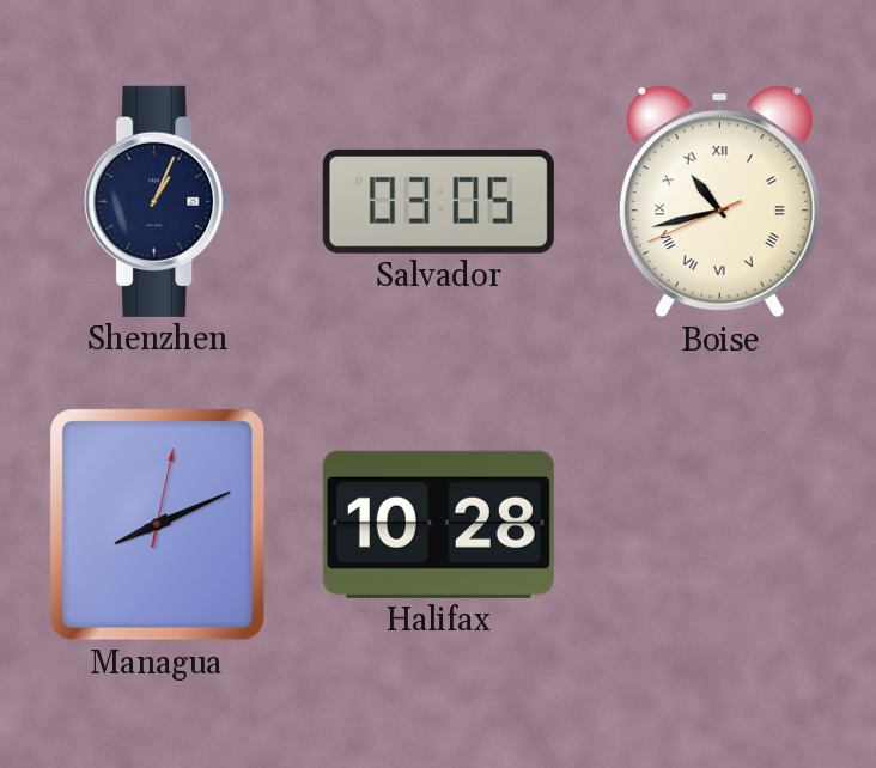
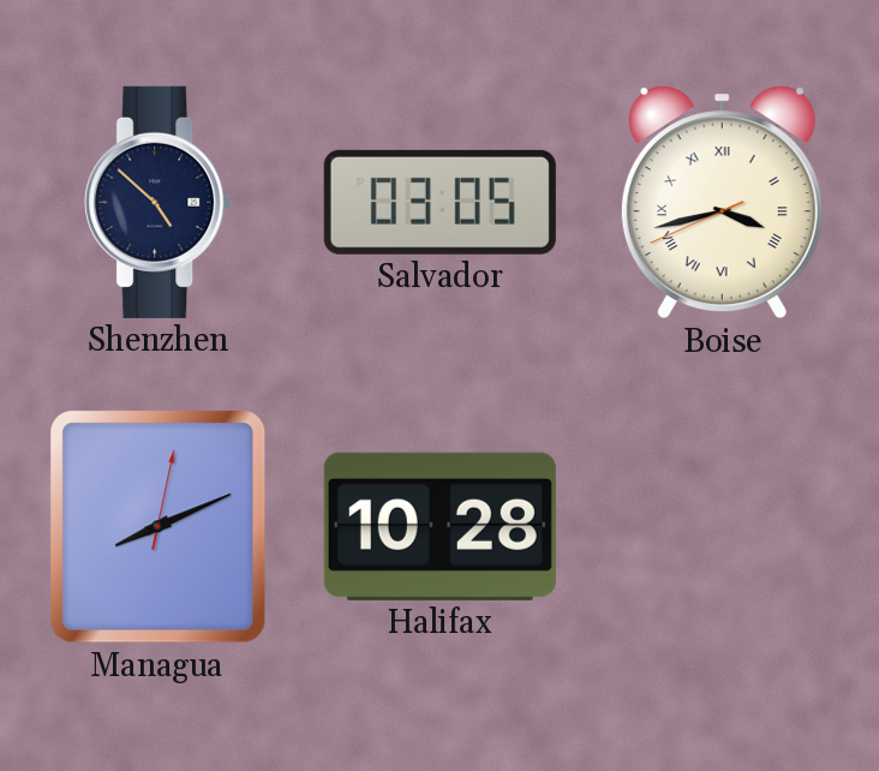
Shenzhen: 1:04 -> 4:52 (159, 202)
Boise: 10:42 -> 3:42 (722, 203)
